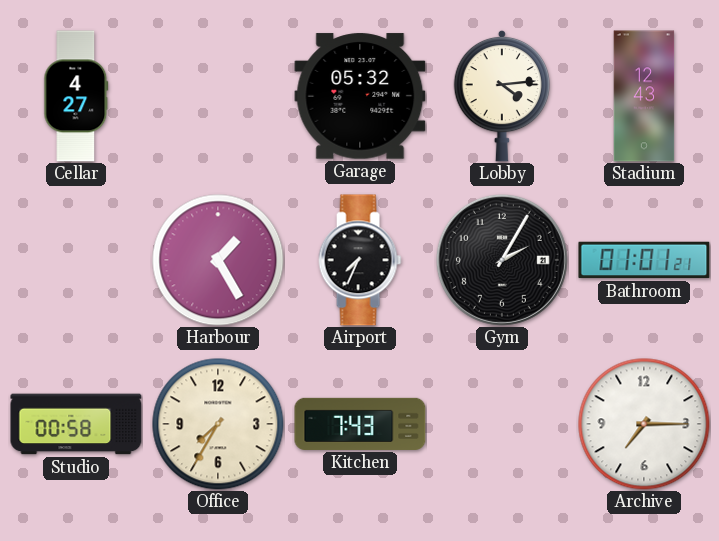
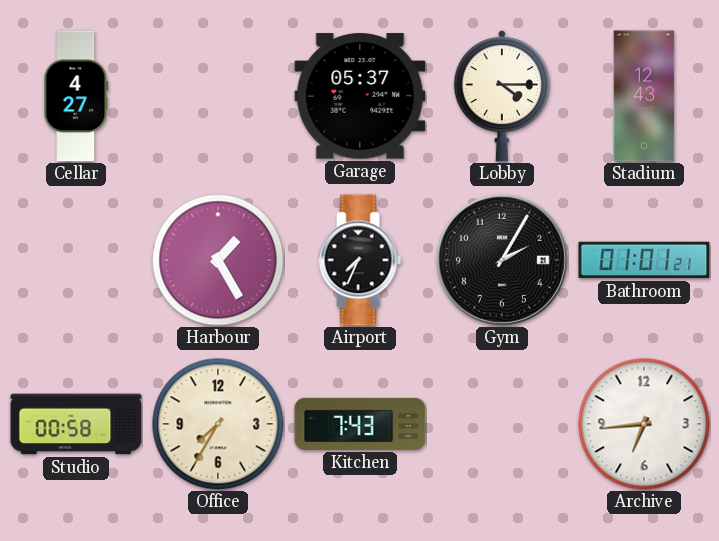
Garage: 05:32 -> 05:37 (360, 96)
Lobby: 4:14 -> 4:15 (501, 96)
Archive: 7:15 -> 6:44 (644, 424)
